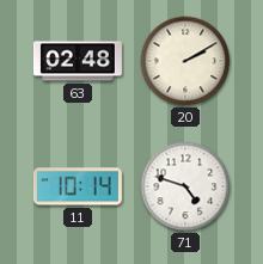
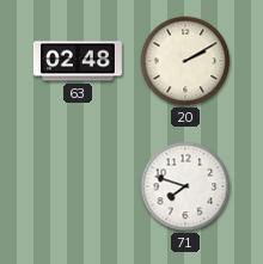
11: 10:14 -> none (78, 186)
71: 4:48 -> 7:48 (185, 186)
